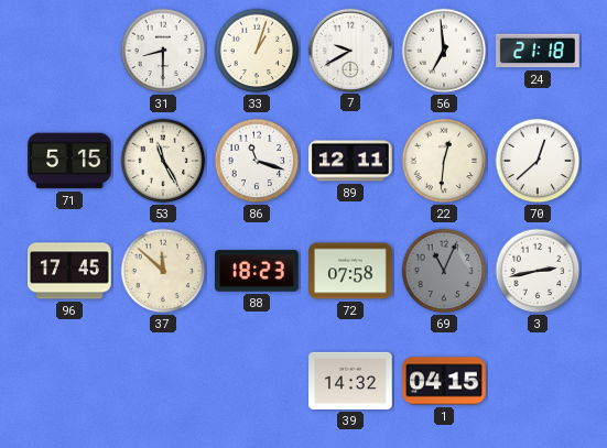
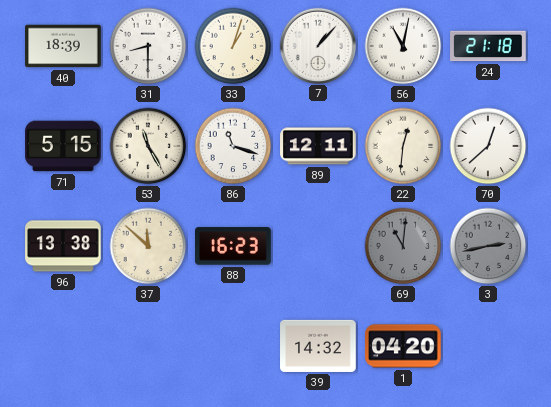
40: none -> 18:39 (63, 46)
7: 9:40 -> 1:07 (317, 45)
56: 6:59 -> 11:02 (403, 46)
96: 17:45 -> 13:38 (63, 246)
88: 18:23 -> 16:23 (234, 246)
72: 07:58 -> none (350, 271)
69: 11:04 -> 11:01 (403, 246)
3 dial: white -> grey (488, 246)
1: 04:15 -> 04:20 (403, 346)
